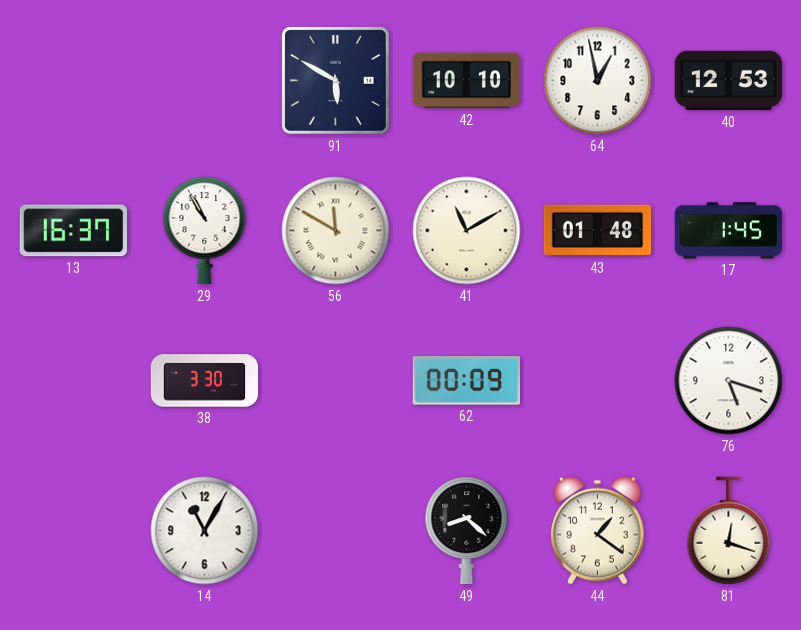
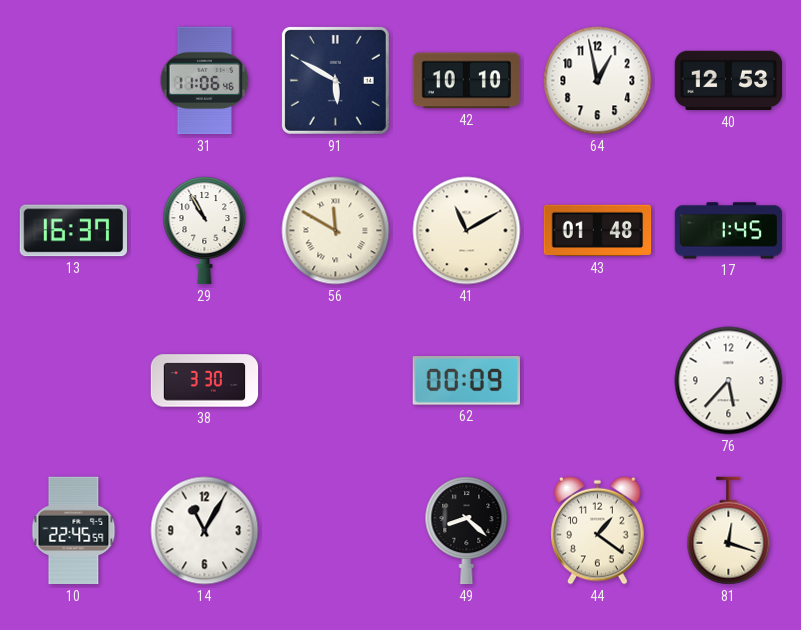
31: none -> 11:06 (205, 81)
76: 5:18 -> 5:37 (729, 381)
10: none -> 22:45 (74, 531)
